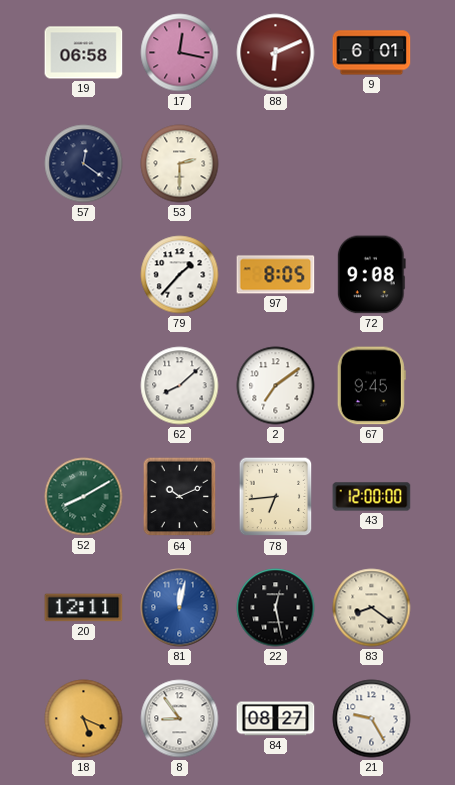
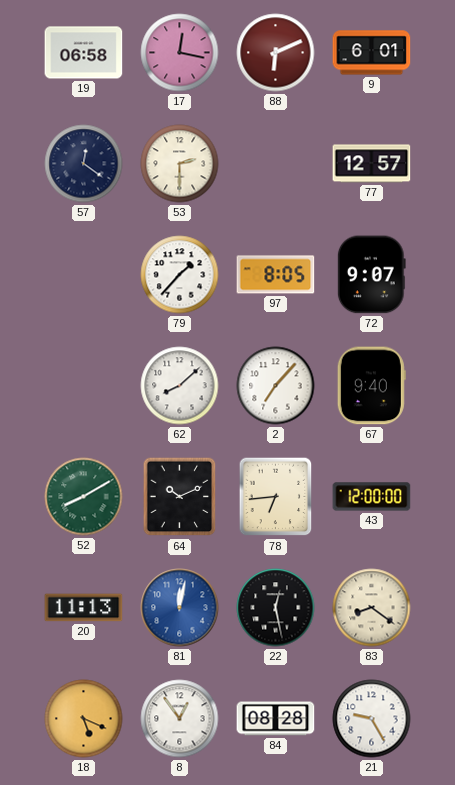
77: none -> 12:57 (372, 164)
72: 9:08 -> 9:07 (371, 275)
2: 7:09 -> 7:07 (276, 386)
67: 9:45 -> 9:40 (371, 386)
20: 12:11 -> 11:13 (84, 608)
8: 8:54 -> 12:54 (180, 719)
84: 08:27 -> 08:28 (276, 719)
